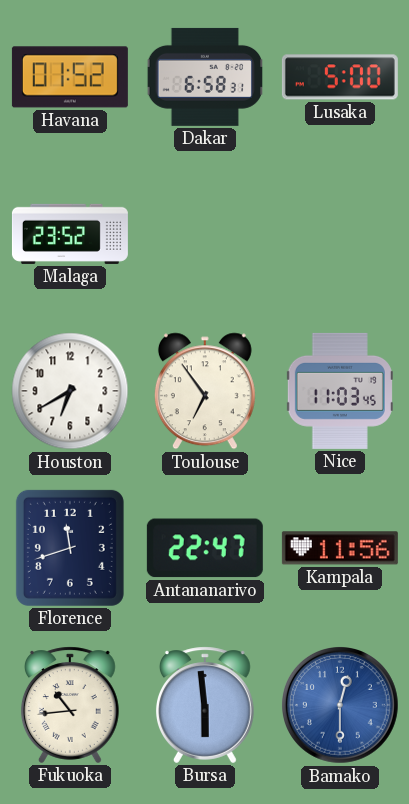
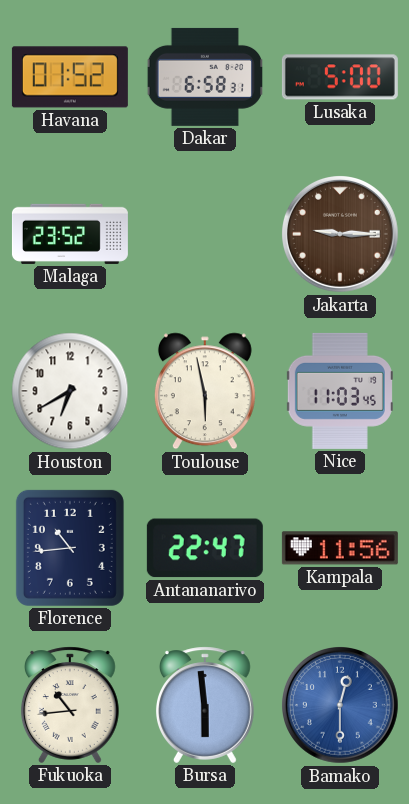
Jakarta: none -> 9:15 (341, 235)
Toulouse: 6:54 -> 5:58 (205, 391)
Florence: 11:42 -> 10:44 (70, 548)
